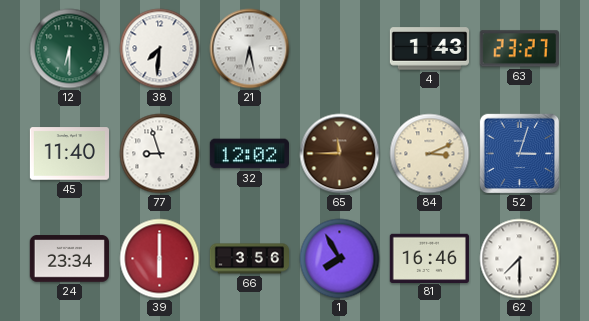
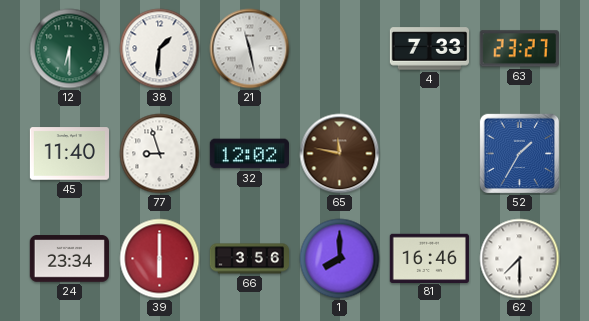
38: 7:31 -> 1:31 (160, 49)
21: 6:28 -> 11:28 (250, 49)
4: 1:43 -> 7:33 (429, 49)
65: 11:45 -> 11:47 (340, 154)
84: 3:11 -> none (430, 154)
52: 3:03 -> 1:35 (519, 153)
1: 7:55 -> 8:00 (340, 259)
